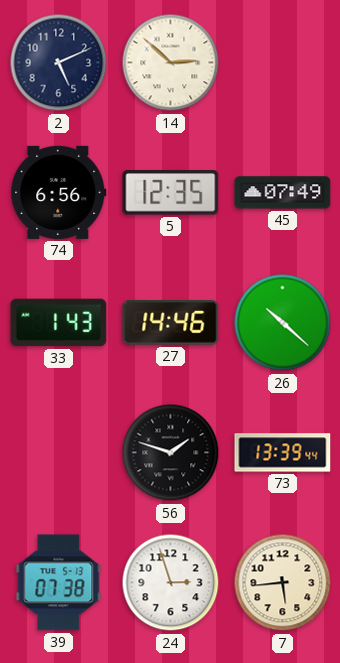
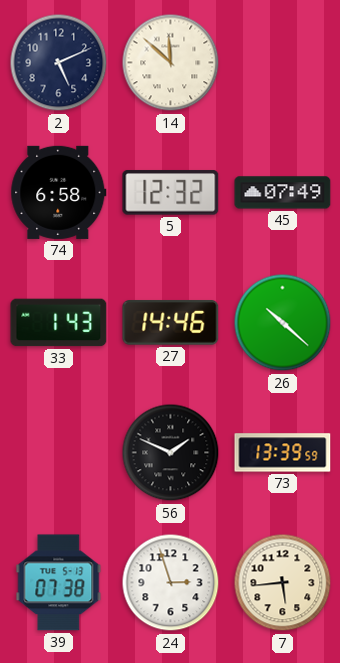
14: 2:52 -> 11:52 (171, 63)
74: 6:56 -> 6:58 (59, 192)
5: 12:35 -> 12:32 (171, 193)
56: 1:48 -> 1:49 (171, 453)
73: 13:39:44 -> 13:39:59 (283, 453)
